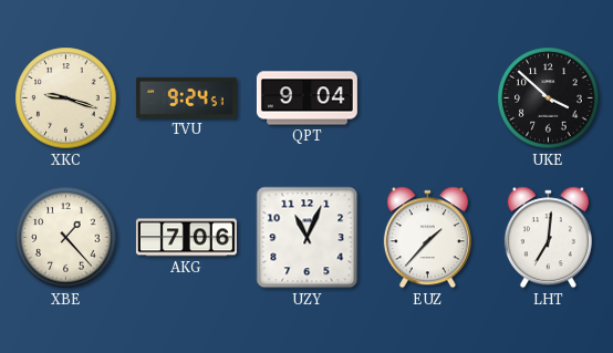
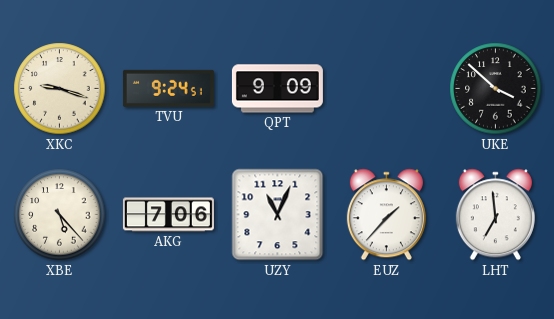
QPT: 9:04 -> 9:09 (277, 89)
XBE: 1:23 -> 5:23 (60, 215)
LHT: 7:01 -> 6:59 (495, 215)
